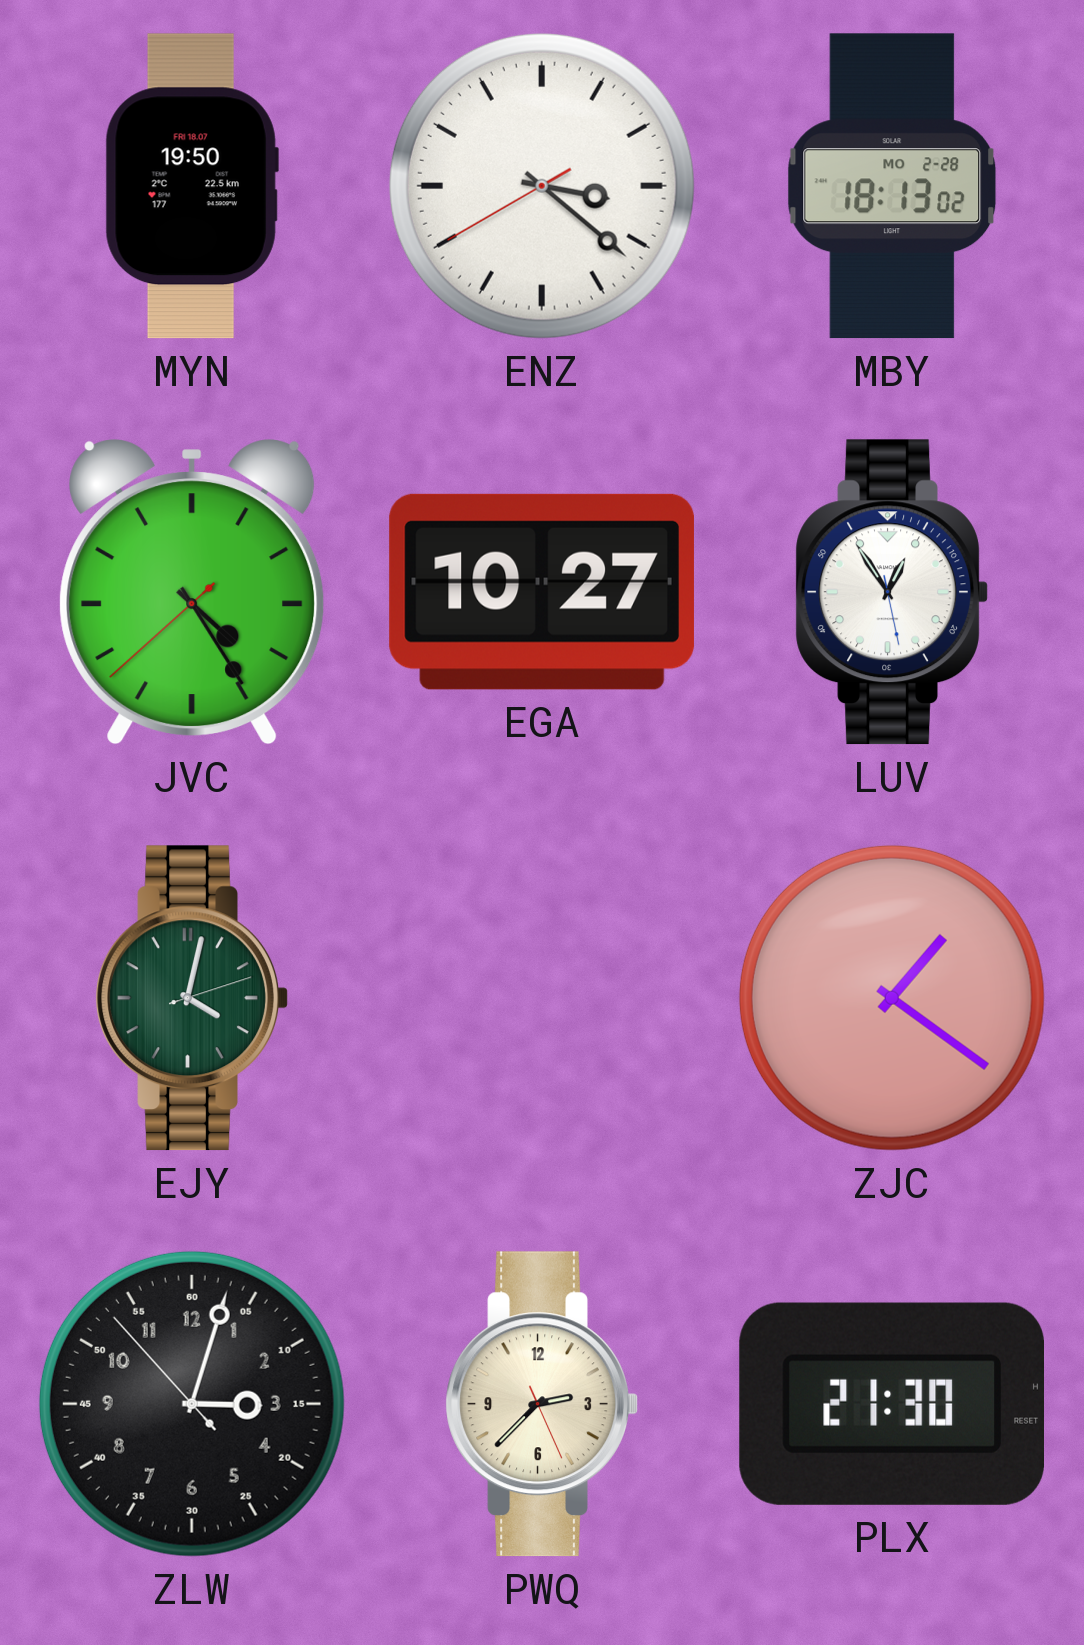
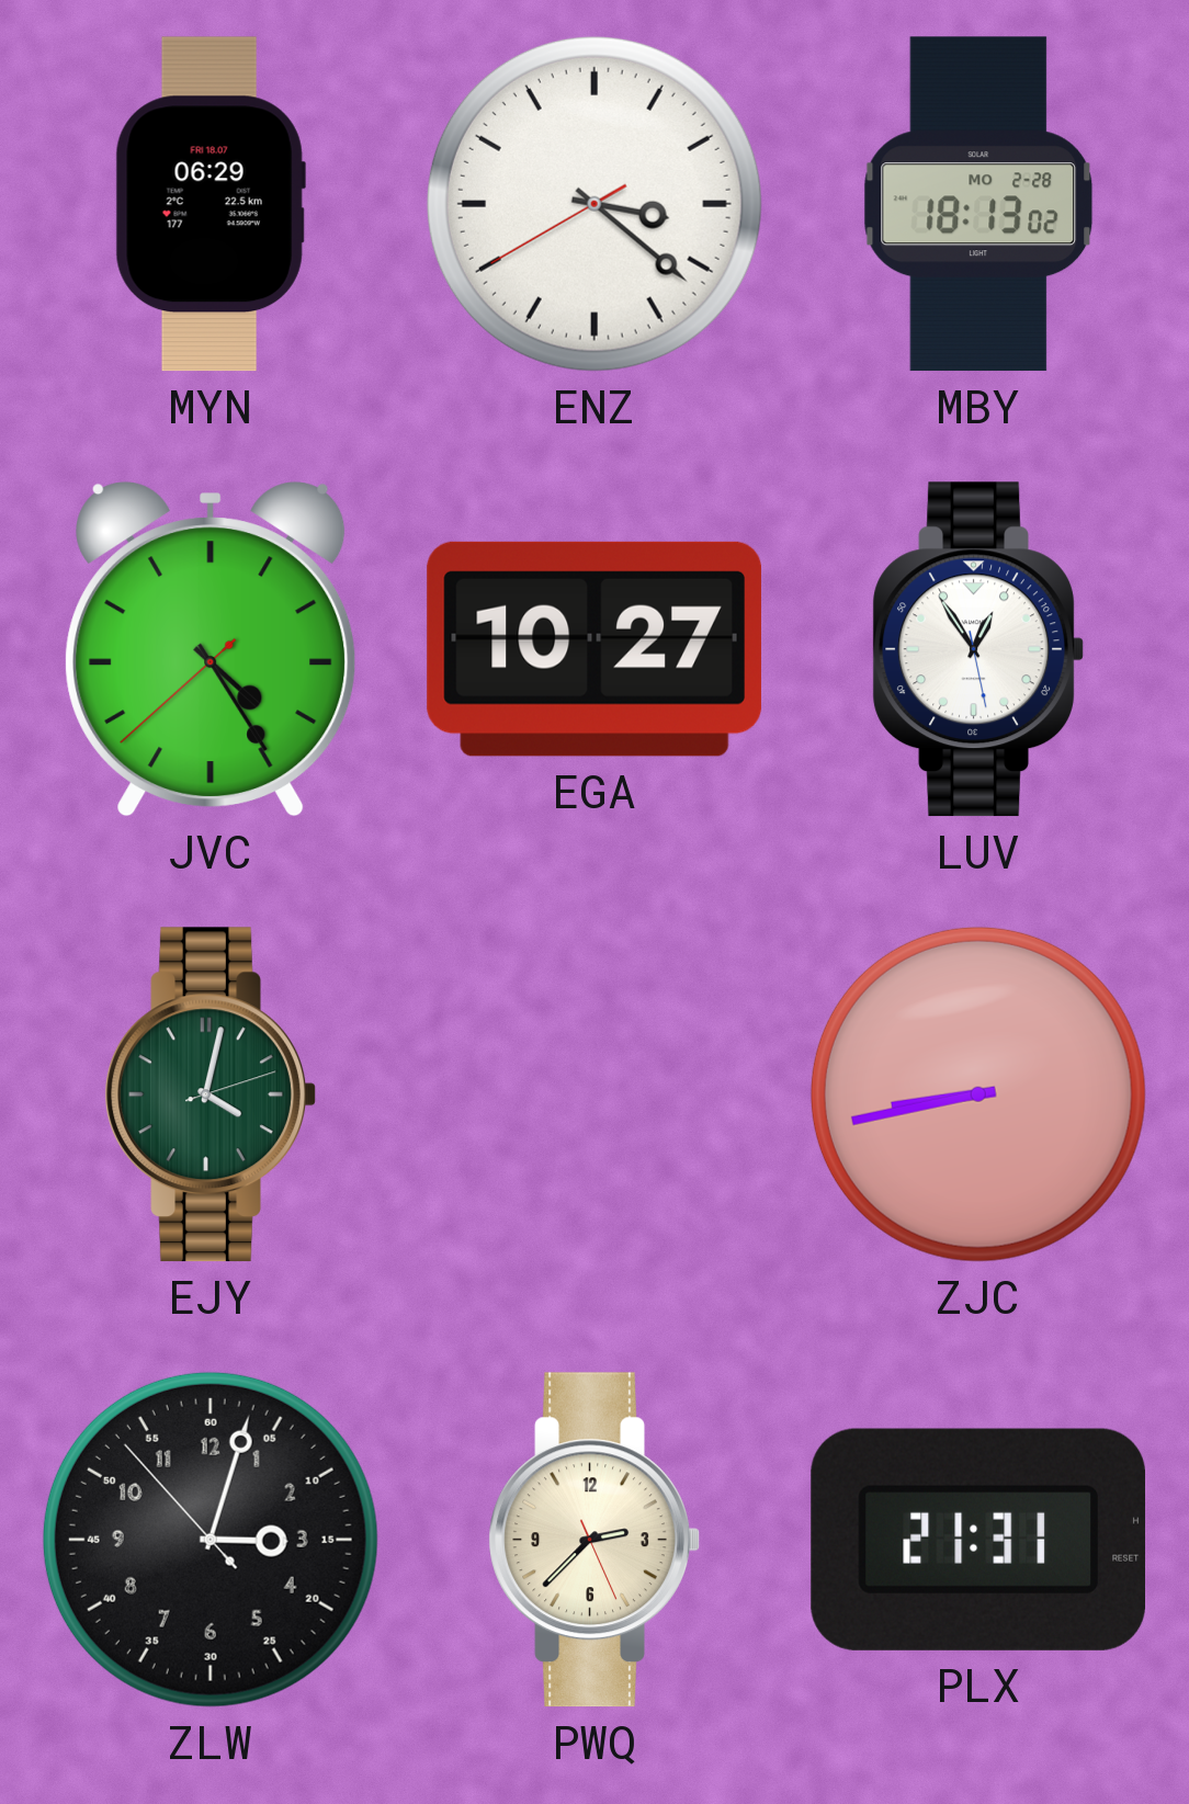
MYN: 19:50 -> 06:29 (211, 204)
ZJC: 1:21 -> 8:43 (978, 1094)
PLX: 21:30 -> 21:31 (977, 1540)
